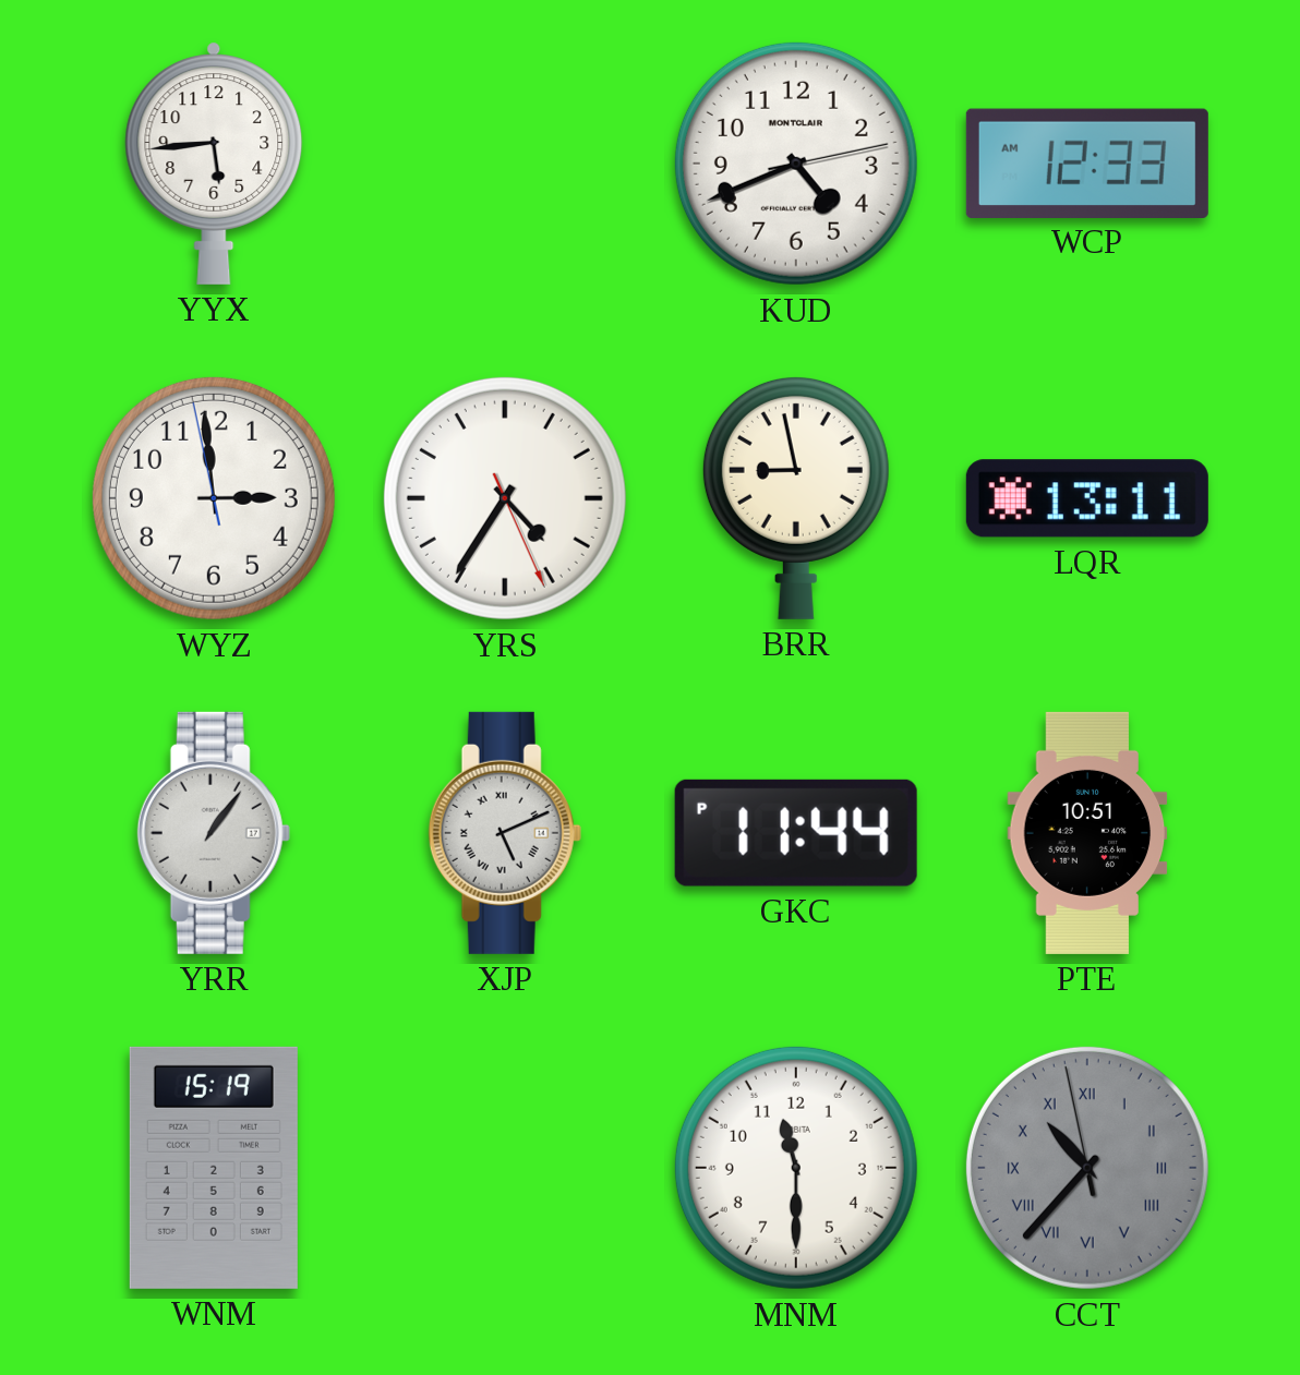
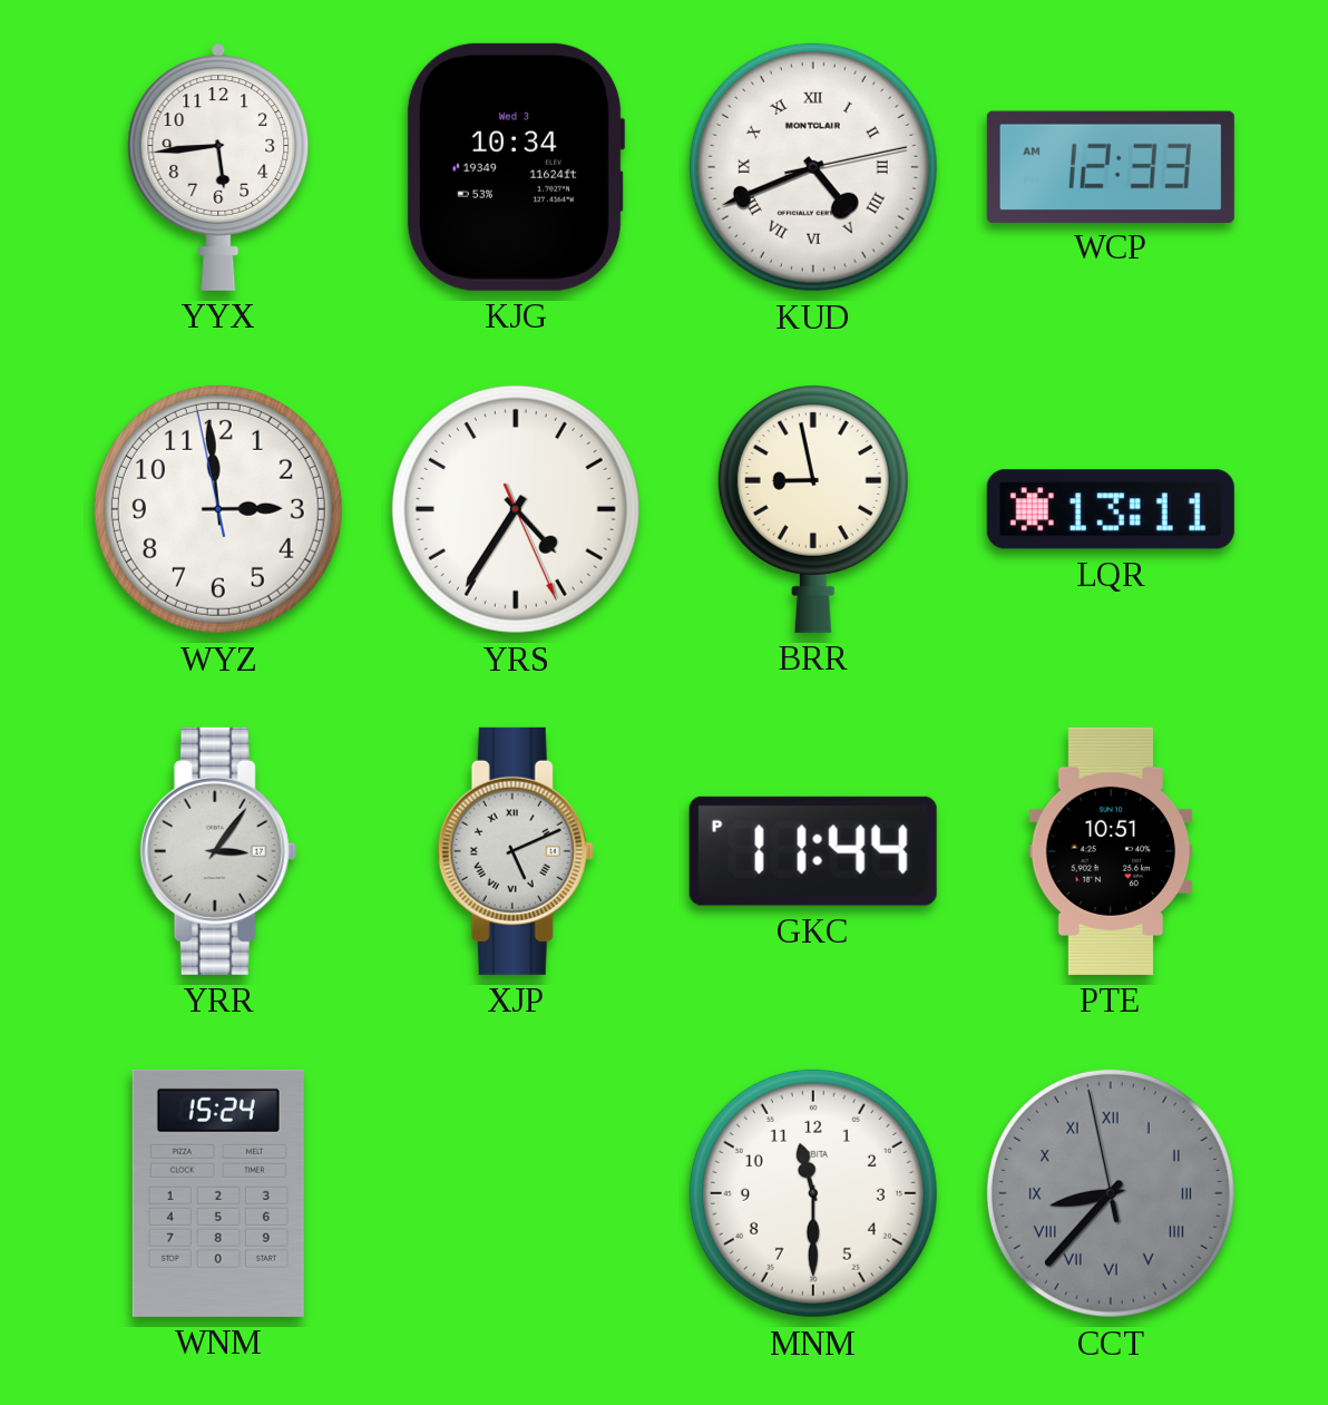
KJG: none -> 10:34 (515, 167)
KUD numerals: Arabic -> Roman (813, 167)
YRR: 1:06 -> 3:06 (218, 851)
WNM: 15:19 -> 15:24 (218, 1193)
CCT: 10:36 -> 8:36 (1111, 1193)
